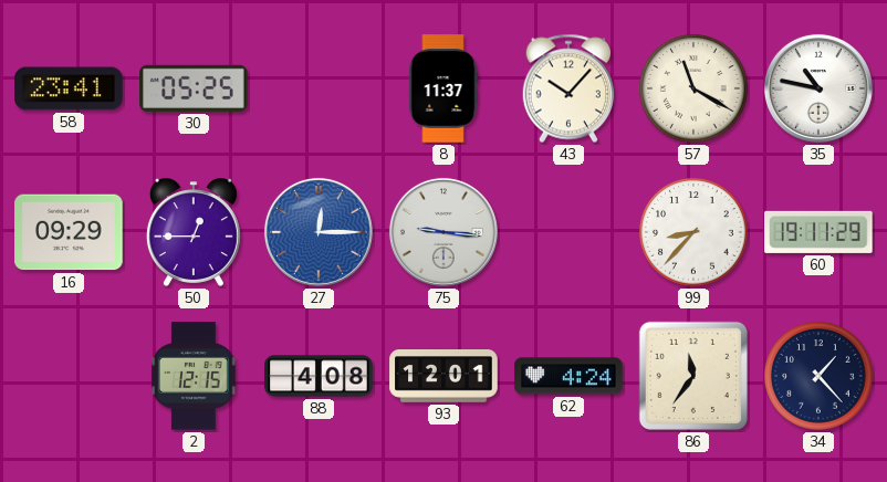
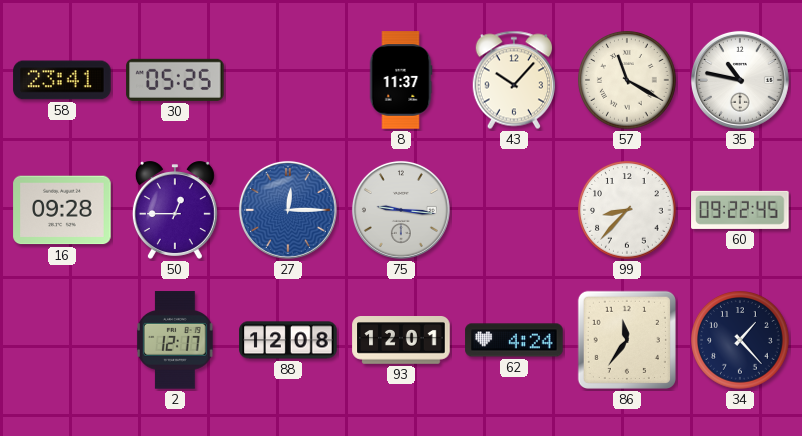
16: 09:29 -> 09:28 (62, 210)
60: 19:11 -> 09:22 (740, 210)
2: 12:15 -> 12:17 (175, 340)
88: 4:08 -> 12:08 (288, 340)
